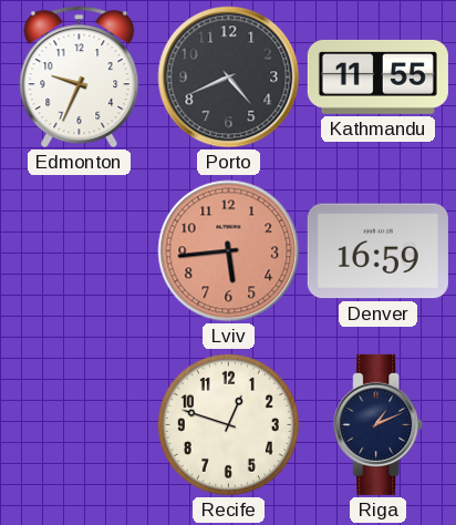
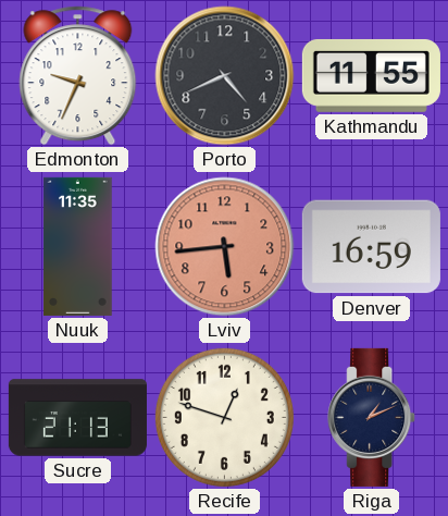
Nuuk: none -> 11:35 (78, 246)
Sucre: none -> 21:13 (77, 418)
